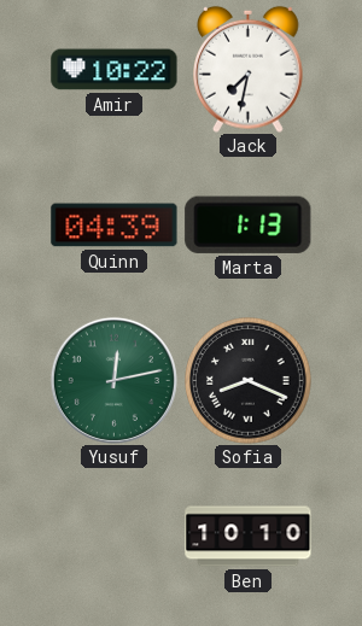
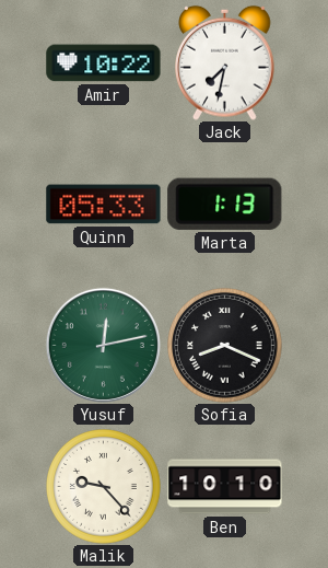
Quinn: 04:39 -> 05:33 (104, 205)
Malik: none -> 9:23 (104, 487)
